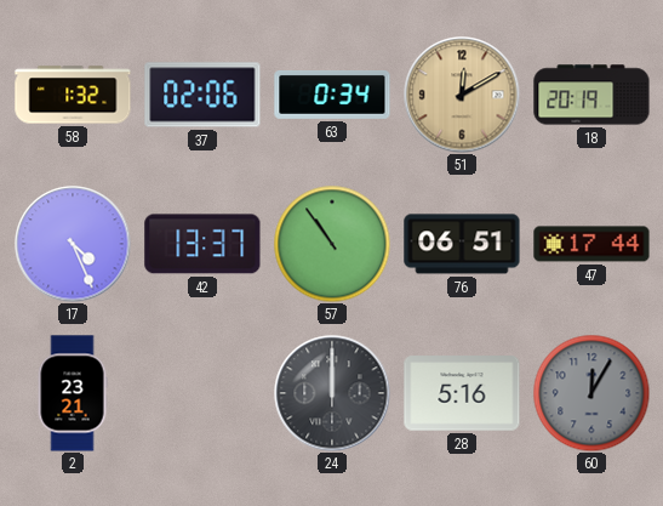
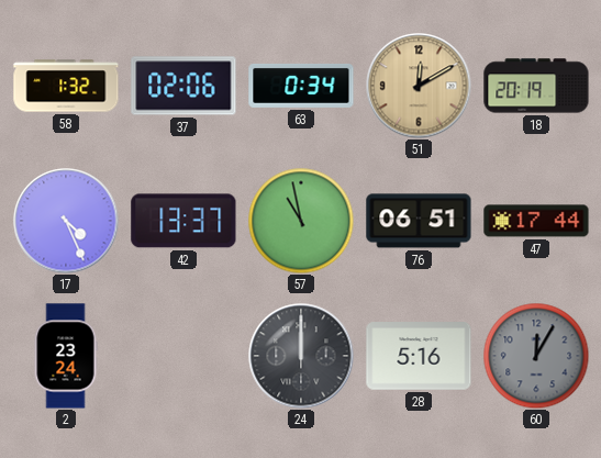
57: 10:54 -> 10:58 (301, 221)
2: 23:21 -> 23:24 (66, 356)
